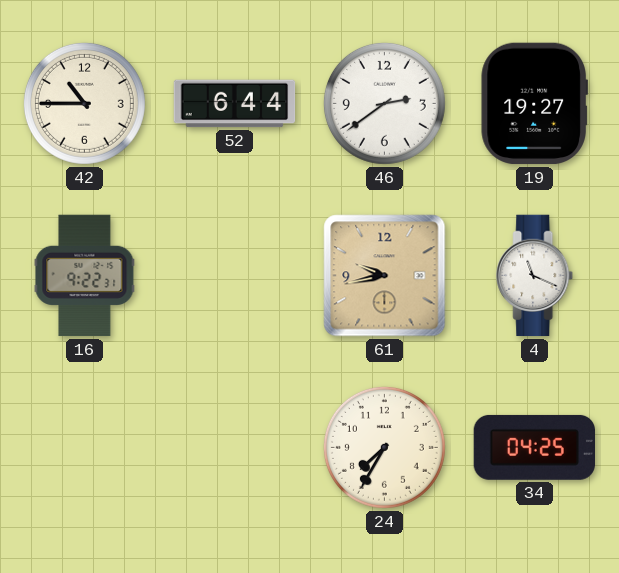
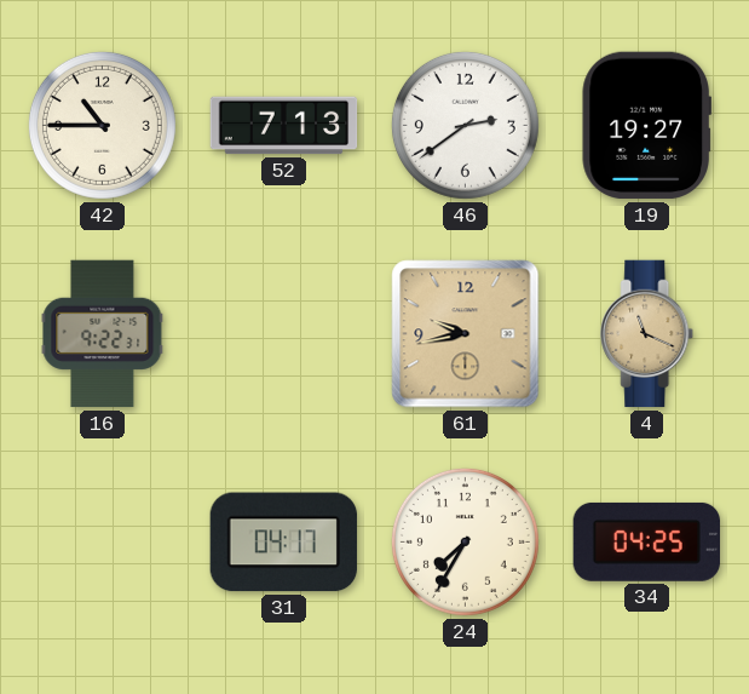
52: 6:44 -> 7:13 (284, 126)
4 dial: white -> champagne (647, 334)
31: none -> 04:17 (283, 543)
